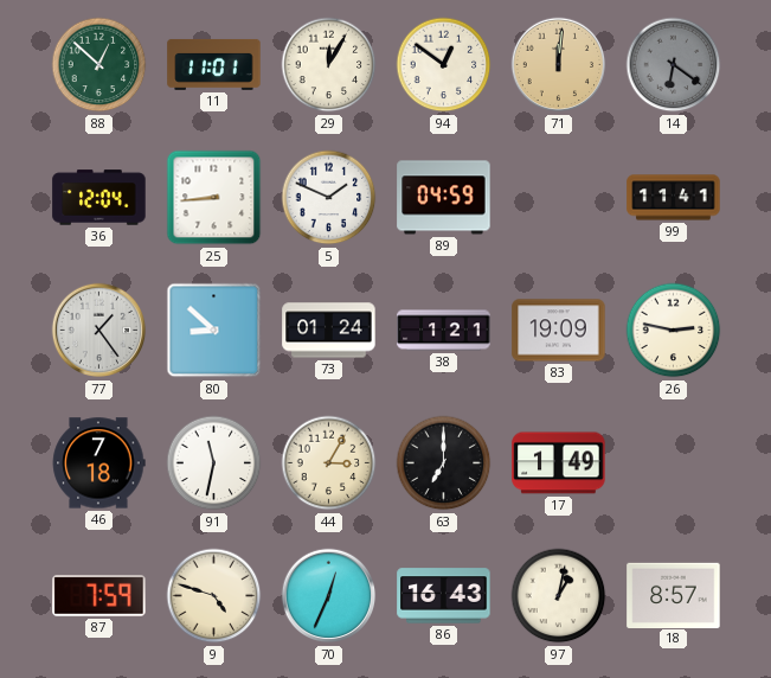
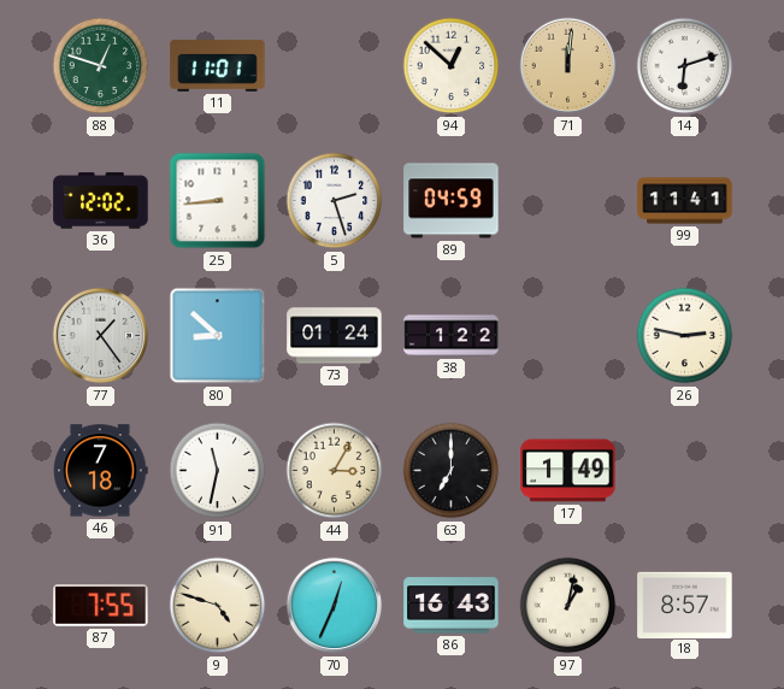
88: 12:52 -> 12:48 (101, 66)
29: 12:05 -> none (329, 65)
94: 12:51 -> 12:52 (452, 66)
14: 6:21 -> 6:12 (685, 66)
14 dial: grey -> white (685, 66)
36: 12:04 -> 12:02 (101, 201)
5: 1:49 -> 2:27 (335, 201)
38: 1:21 -> 1:22 (452, 336)
83: 19:09 -> none (559, 331)
87: 7:59 -> 7:55 (101, 606)
